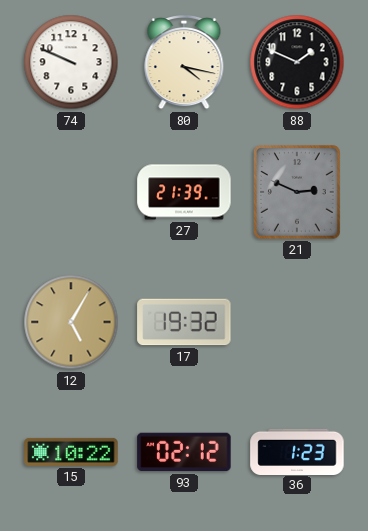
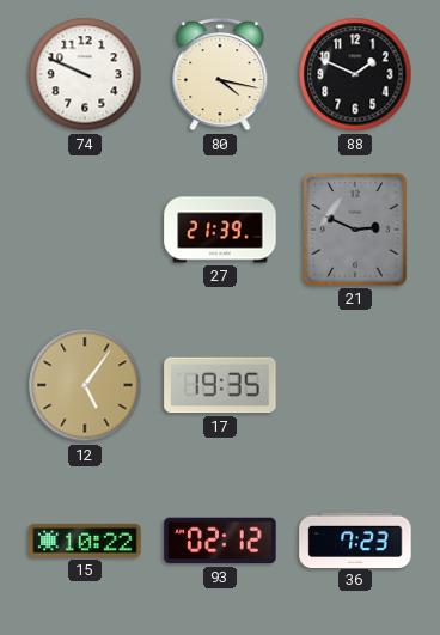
12: 5:05 -> 5:06 (85, 385)
17: 19:32 -> 19:35 (220, 385)
36: 1:23 -> 7:23 (355, 539)
